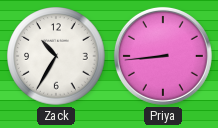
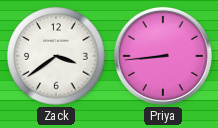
Zack: 10:35 -> 3:39 (56, 56)
